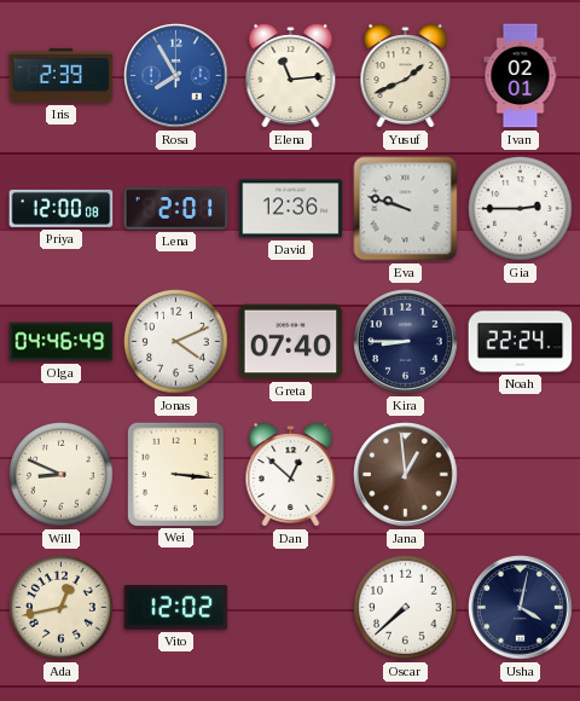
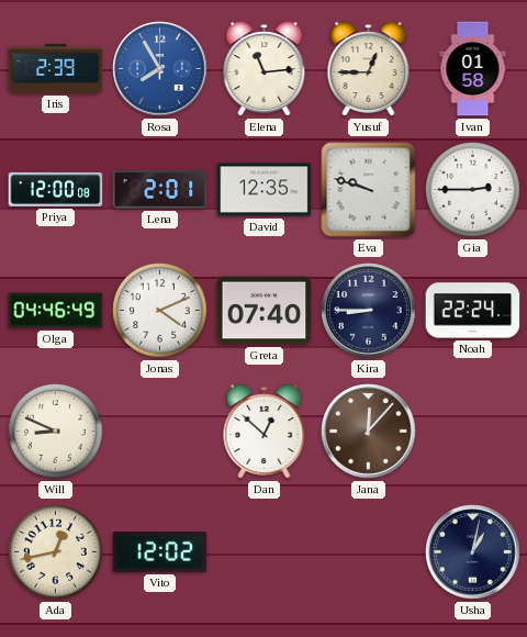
Yusuf: 1:41 -> 12:45 (369, 69)
Ivan: 02:01 -> 01:58 (473, 69)
David: 12:36 -> 12:35 (265, 190)
Wei: 3:16 -> none (175, 474)
Jana: 12:59 -> 12:07 (369, 432)
Oscar: 7:38 -> none (406, 608)
Usha: 4:02 -> 1:02 (473, 552)
